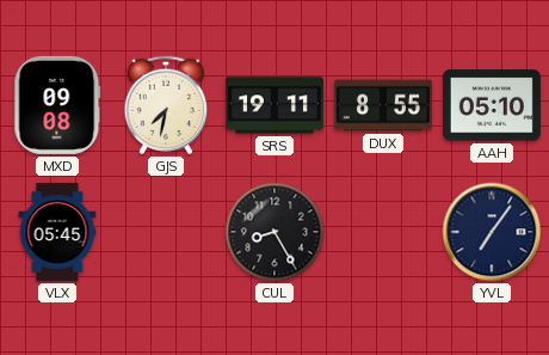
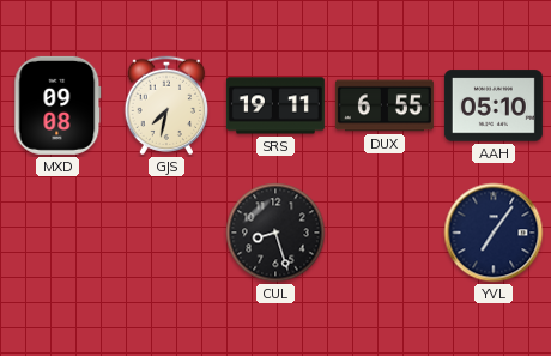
DUX: 8:55 -> 6:55 (385, 105)
VLX: 05:45 -> none (57, 232)
CUL: 8:25 -> 8:27 (275, 233)
